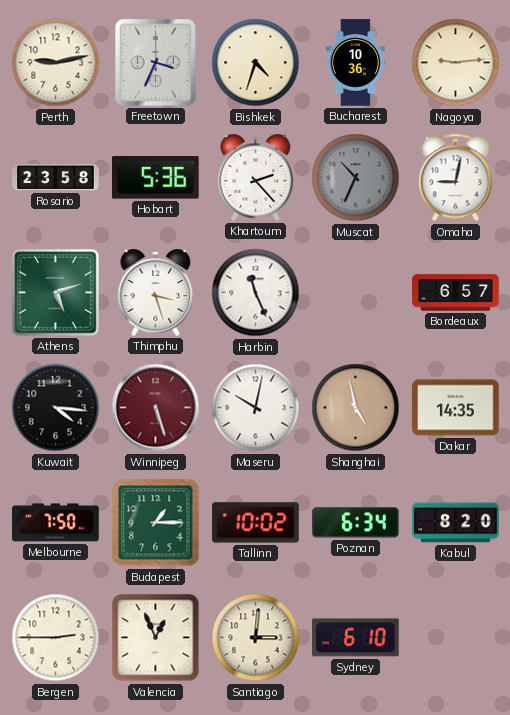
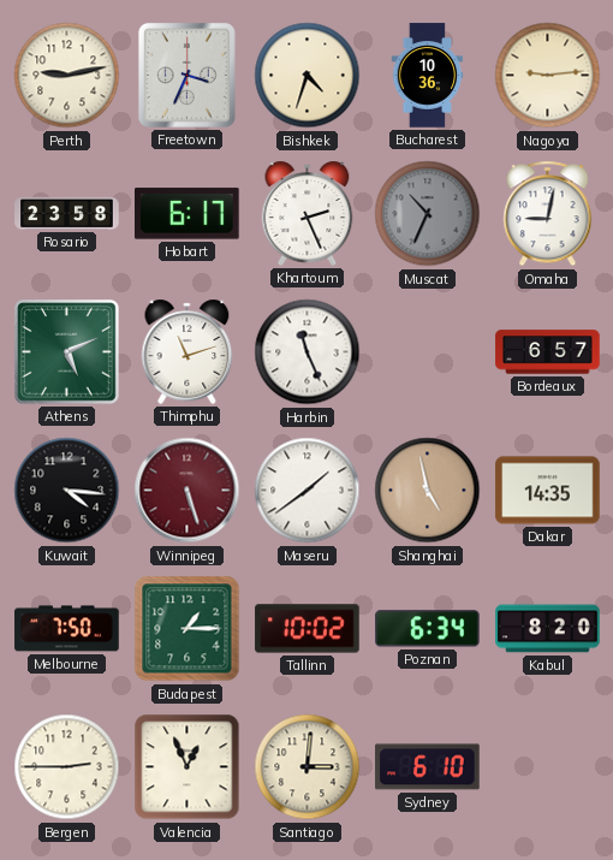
Hobart: 5:36 -> 6:17 (188, 214)
Khartoum: 2:23 -> 2:26 (308, 213)
Athens: 5:12 -> 5:11 (67, 352)
Thimphu: 3:27 -> 11:12 (188, 351)
Maseru: 10:02 -> 1:39 (308, 491)
